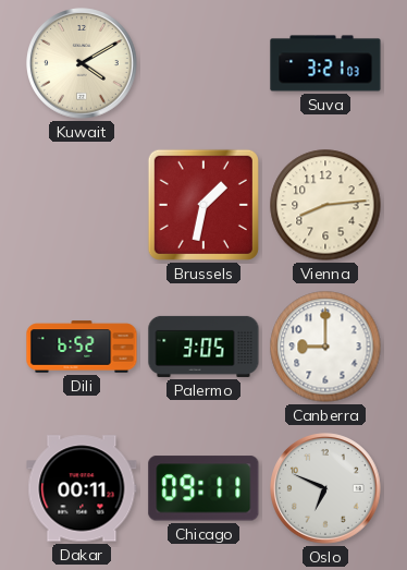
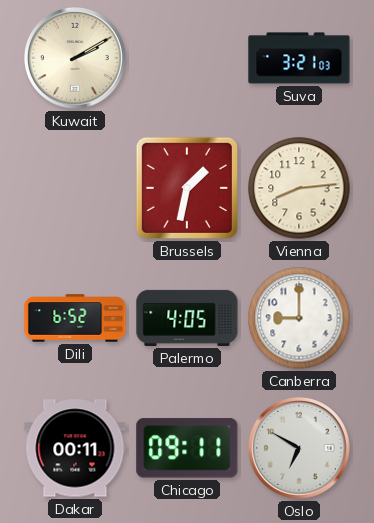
Kuwait: 4:10 -> 2:10 (76, 59)
Palermo: 3:05 -> 4:05 (187, 318)
Oslo: 6:49 -> 6:50 (300, 449)
